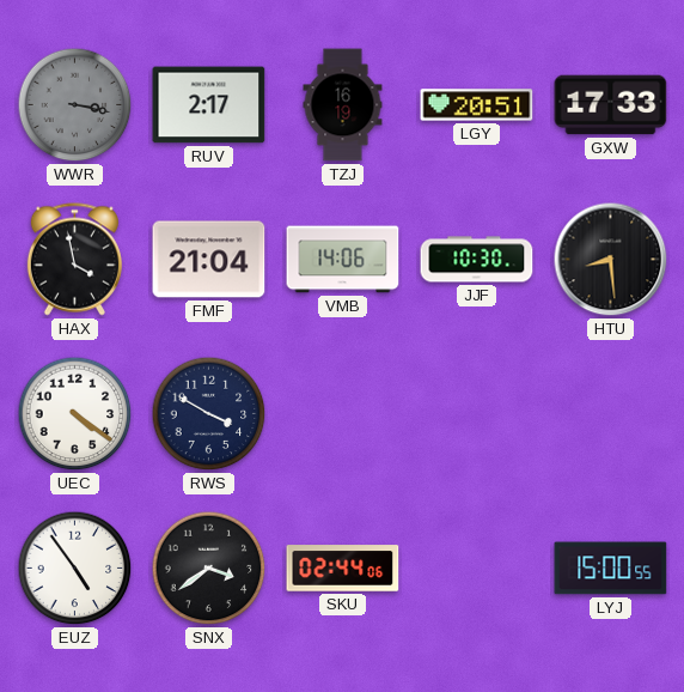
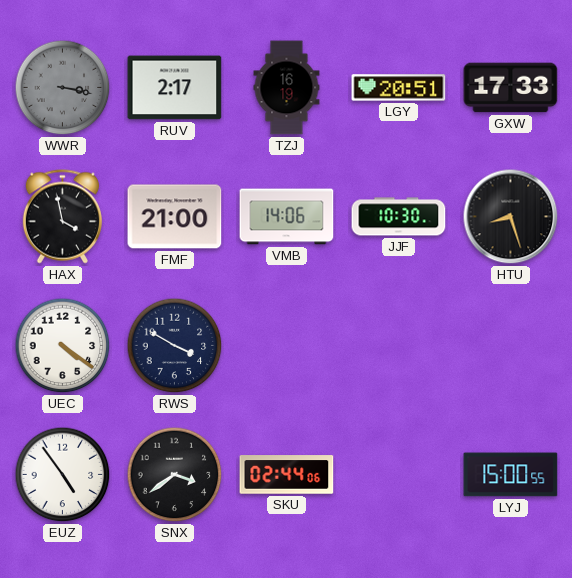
FMF: 21:04 -> 21:00 (175, 217)
HTU: 8:29 -> 8:27 (511, 217)
